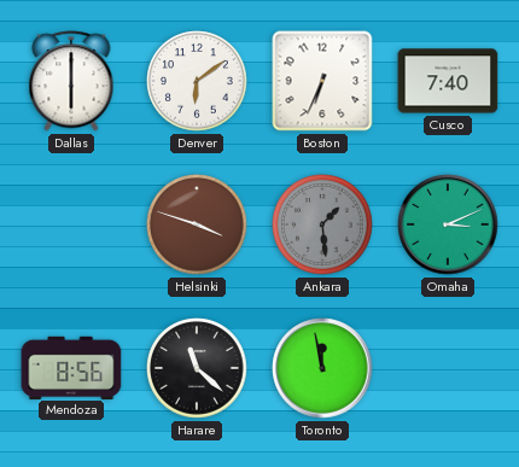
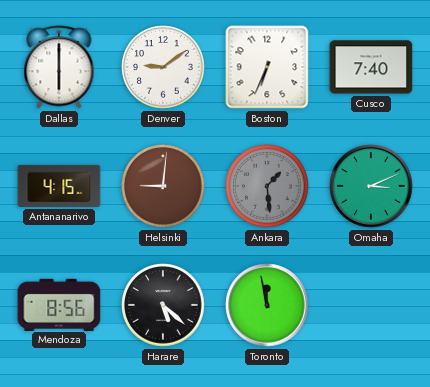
Denver: 6:09 -> 9:09 (163, 67)
Antananarivo: none -> 4:15 (59, 186)
Helsinki: 3:48 -> 9:01 (163, 186)
Harare: 11:22 -> 5:22 (163, 305)
